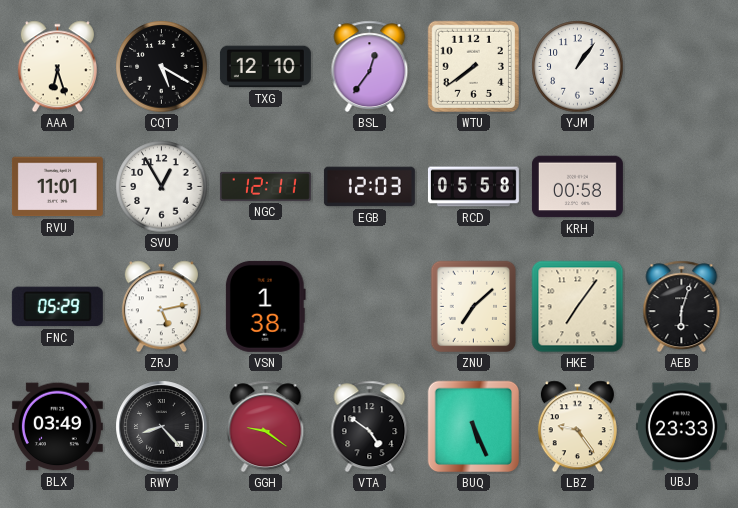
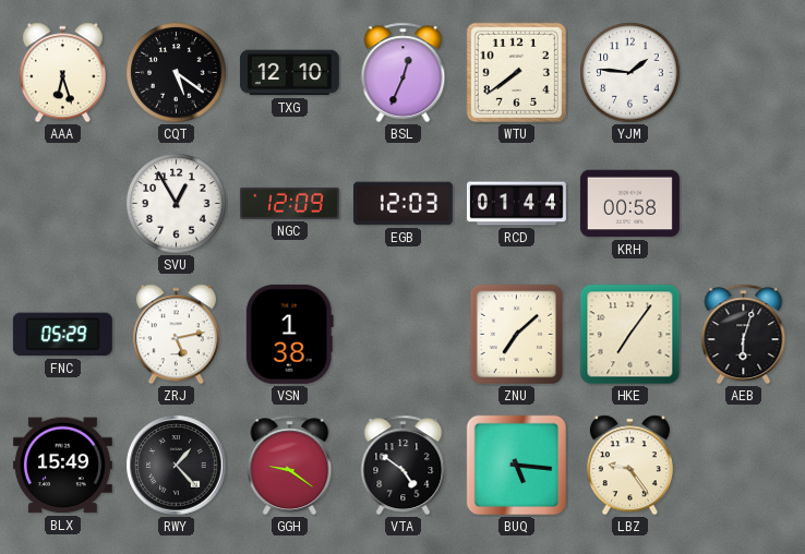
CQT: 5:20 -> 5:21 (177, 73)
BSL: 12:36 -> 12:34 (404, 73)
YJM: 1:06 -> 1:46 (630, 73)
RVU: 11:01 -> none (57, 187)
NGC: 12:11 -> 12:09 (289, 203)
RCD: 05:58 -> 01:44 (516, 204)
BLX: 03:49 -> 15:49 (62, 466)
RWY: 8:23 -> 1:23 (177, 466)
BUQ: 5:26 -> 5:16 (517, 466)
UBJ: 23:33 -> none (681, 427)
